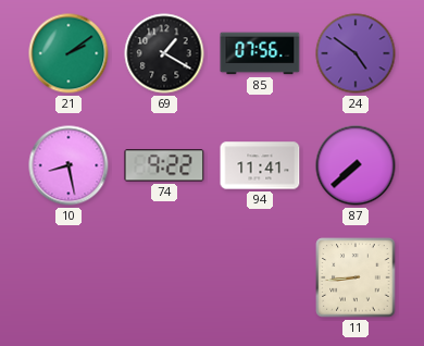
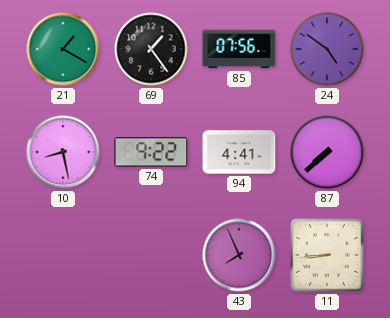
21: 2:09 -> 1:20 (63, 49)
69: 1:20 -> 1:24 (151, 49)
94: 11:41 -> 4:41 (239, 152)
43: none -> 7:56 (239, 255)
